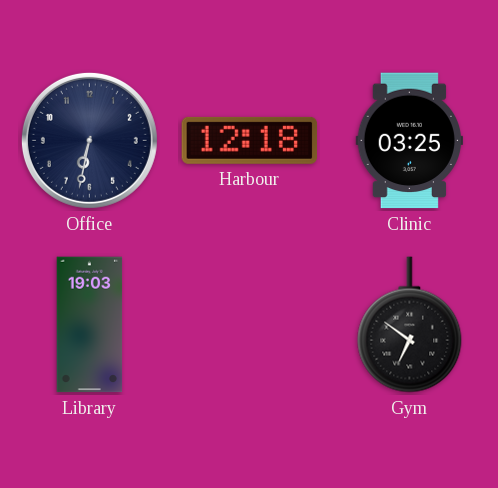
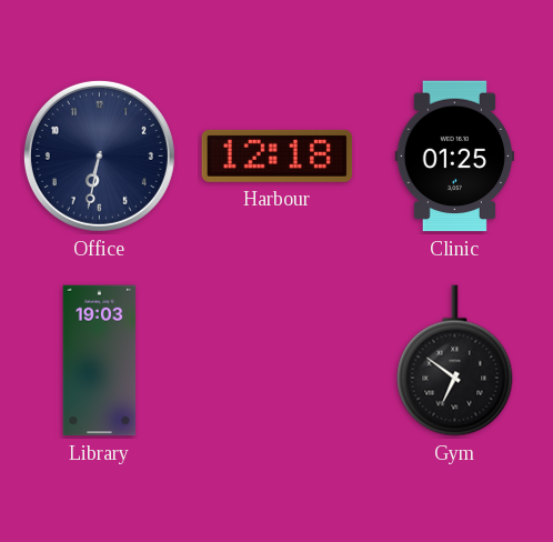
Clinic: 03:25 -> 01:25 (454, 157)
